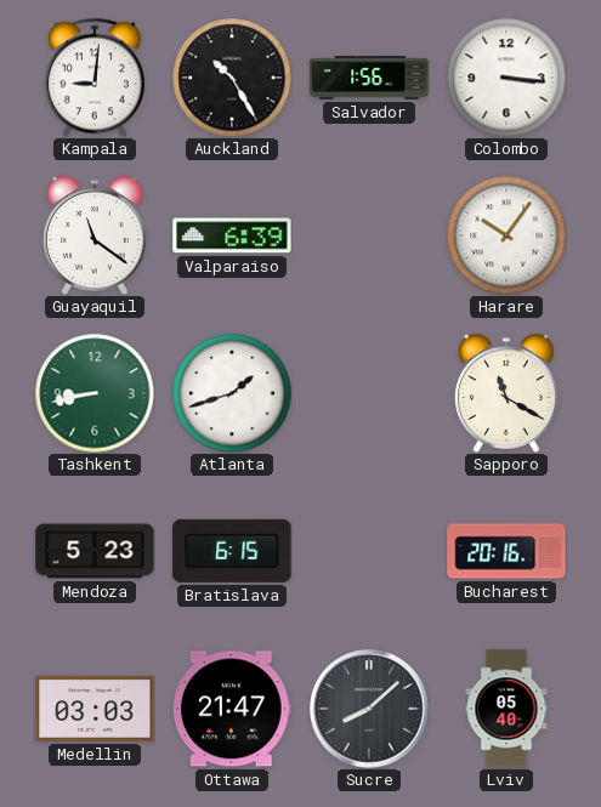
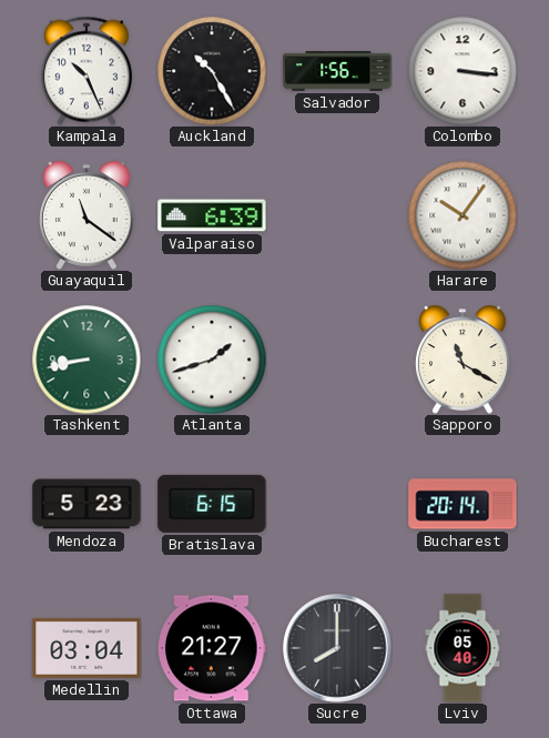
Kampala: 9:01 -> 10:26 (87, 71)
Bucharest: 20:16 -> 20:14 (462, 504)
Medellin: 03:03 -> 03:04 (87, 648)
Ottawa: 21:47 -> 21:27 (213, 648)
Sucre: 8:08 -> 8:00 (337, 648)
